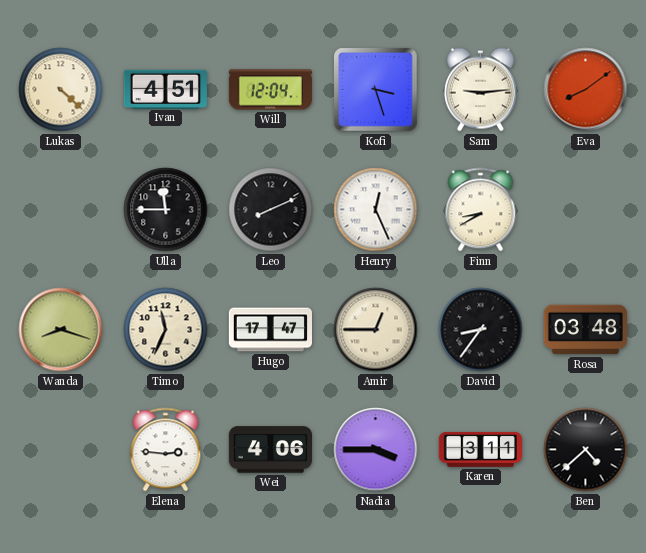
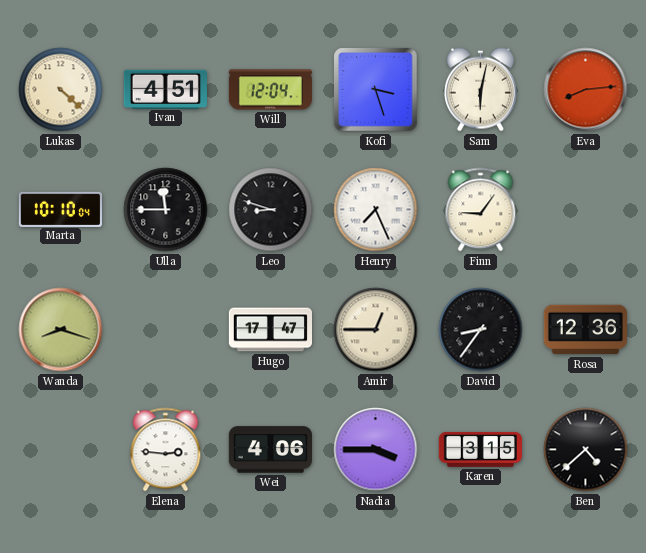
Sam: 9:14 -> 6:02 (480, 90)
Eva: 8:09 -> 8:14 (586, 90)
Marta: none -> 10:10 (60, 209)
Leo: 8:11 -> 8:48 (271, 210)
Henry: 12:26 -> 7:26 (376, 210)
Finn: 8:40 -> 9:06 (481, 210)
Timo: 11:34 -> none (166, 330)
Rosa: 03:48 -> 12:36 (585, 330)
Karen: 3:11 -> 3:15 (480, 449)
